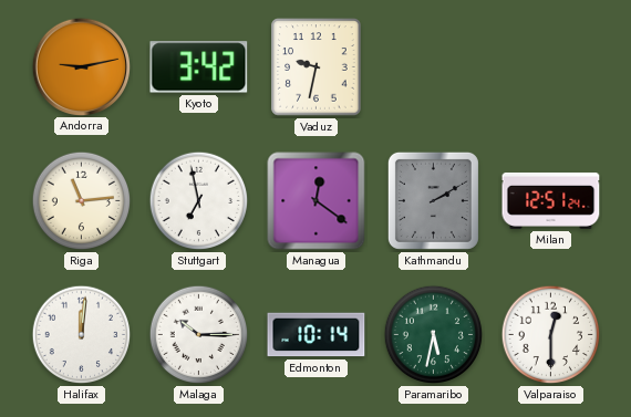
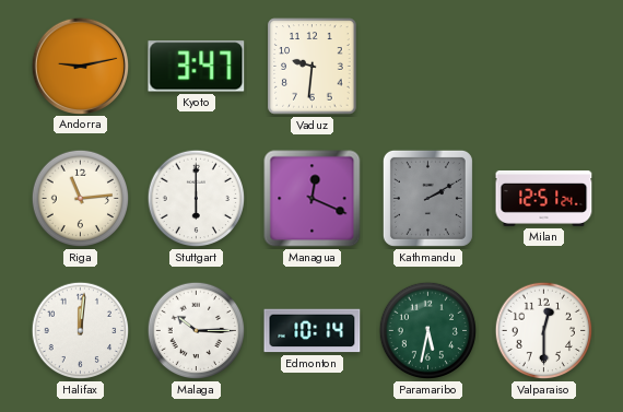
Kyoto: 3:42 -> 3:47 (197, 67)
Vaduz: 9:32 -> 9:31 (313, 67)
Stuttgart: 6:58 -> 6:00 (197, 199)
Managua: 12:21 -> 12:19 (313, 199)
